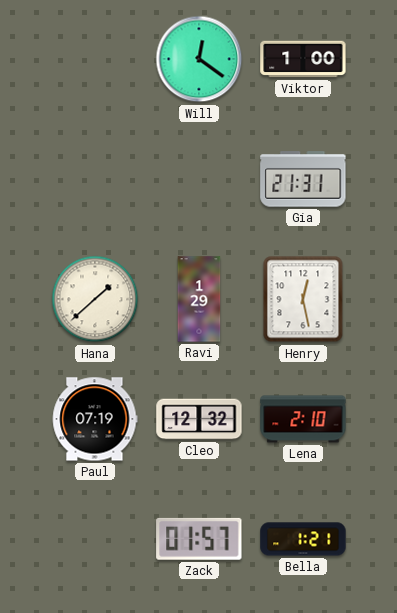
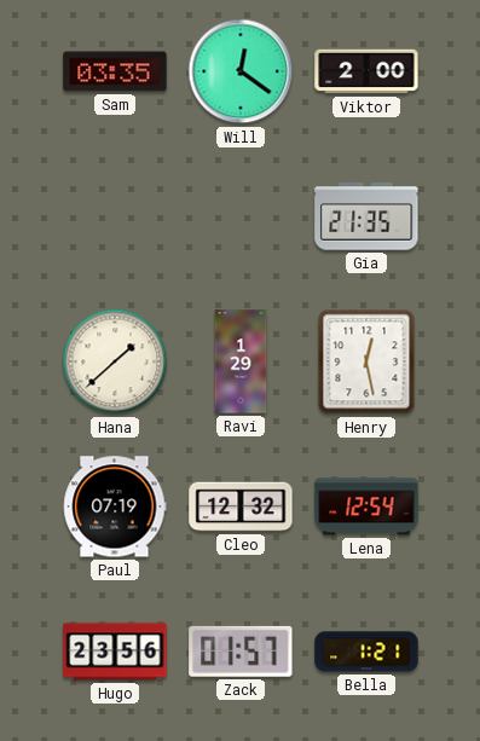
Sam: none -> 03:35 (115, 71)
Viktor: 1:00 -> 2:00 (366, 71)
Gia: 21:31 -> 21:35 (366, 216)
Lena: 2:10 -> 12:54 (366, 506)
Hugo: none -> 23:56 (115, 652)
